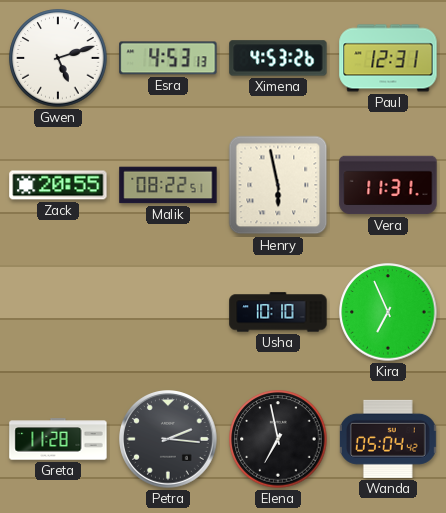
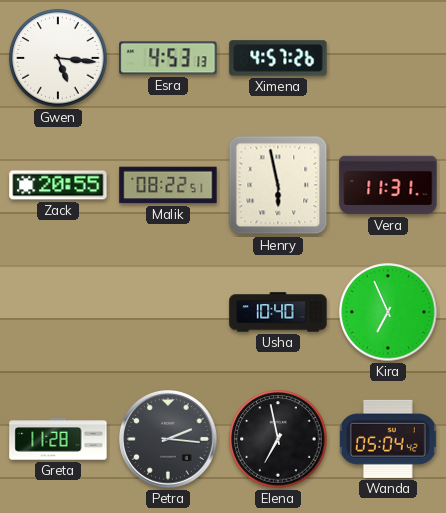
Gwen: 5:12 -> 5:16 (58, 58)
Ximena: 4:53 -> 4:57 (278, 58)
Paul: 12:31 -> none (388, 58)
Usha: 10:10 -> 10:40 (278, 312)
